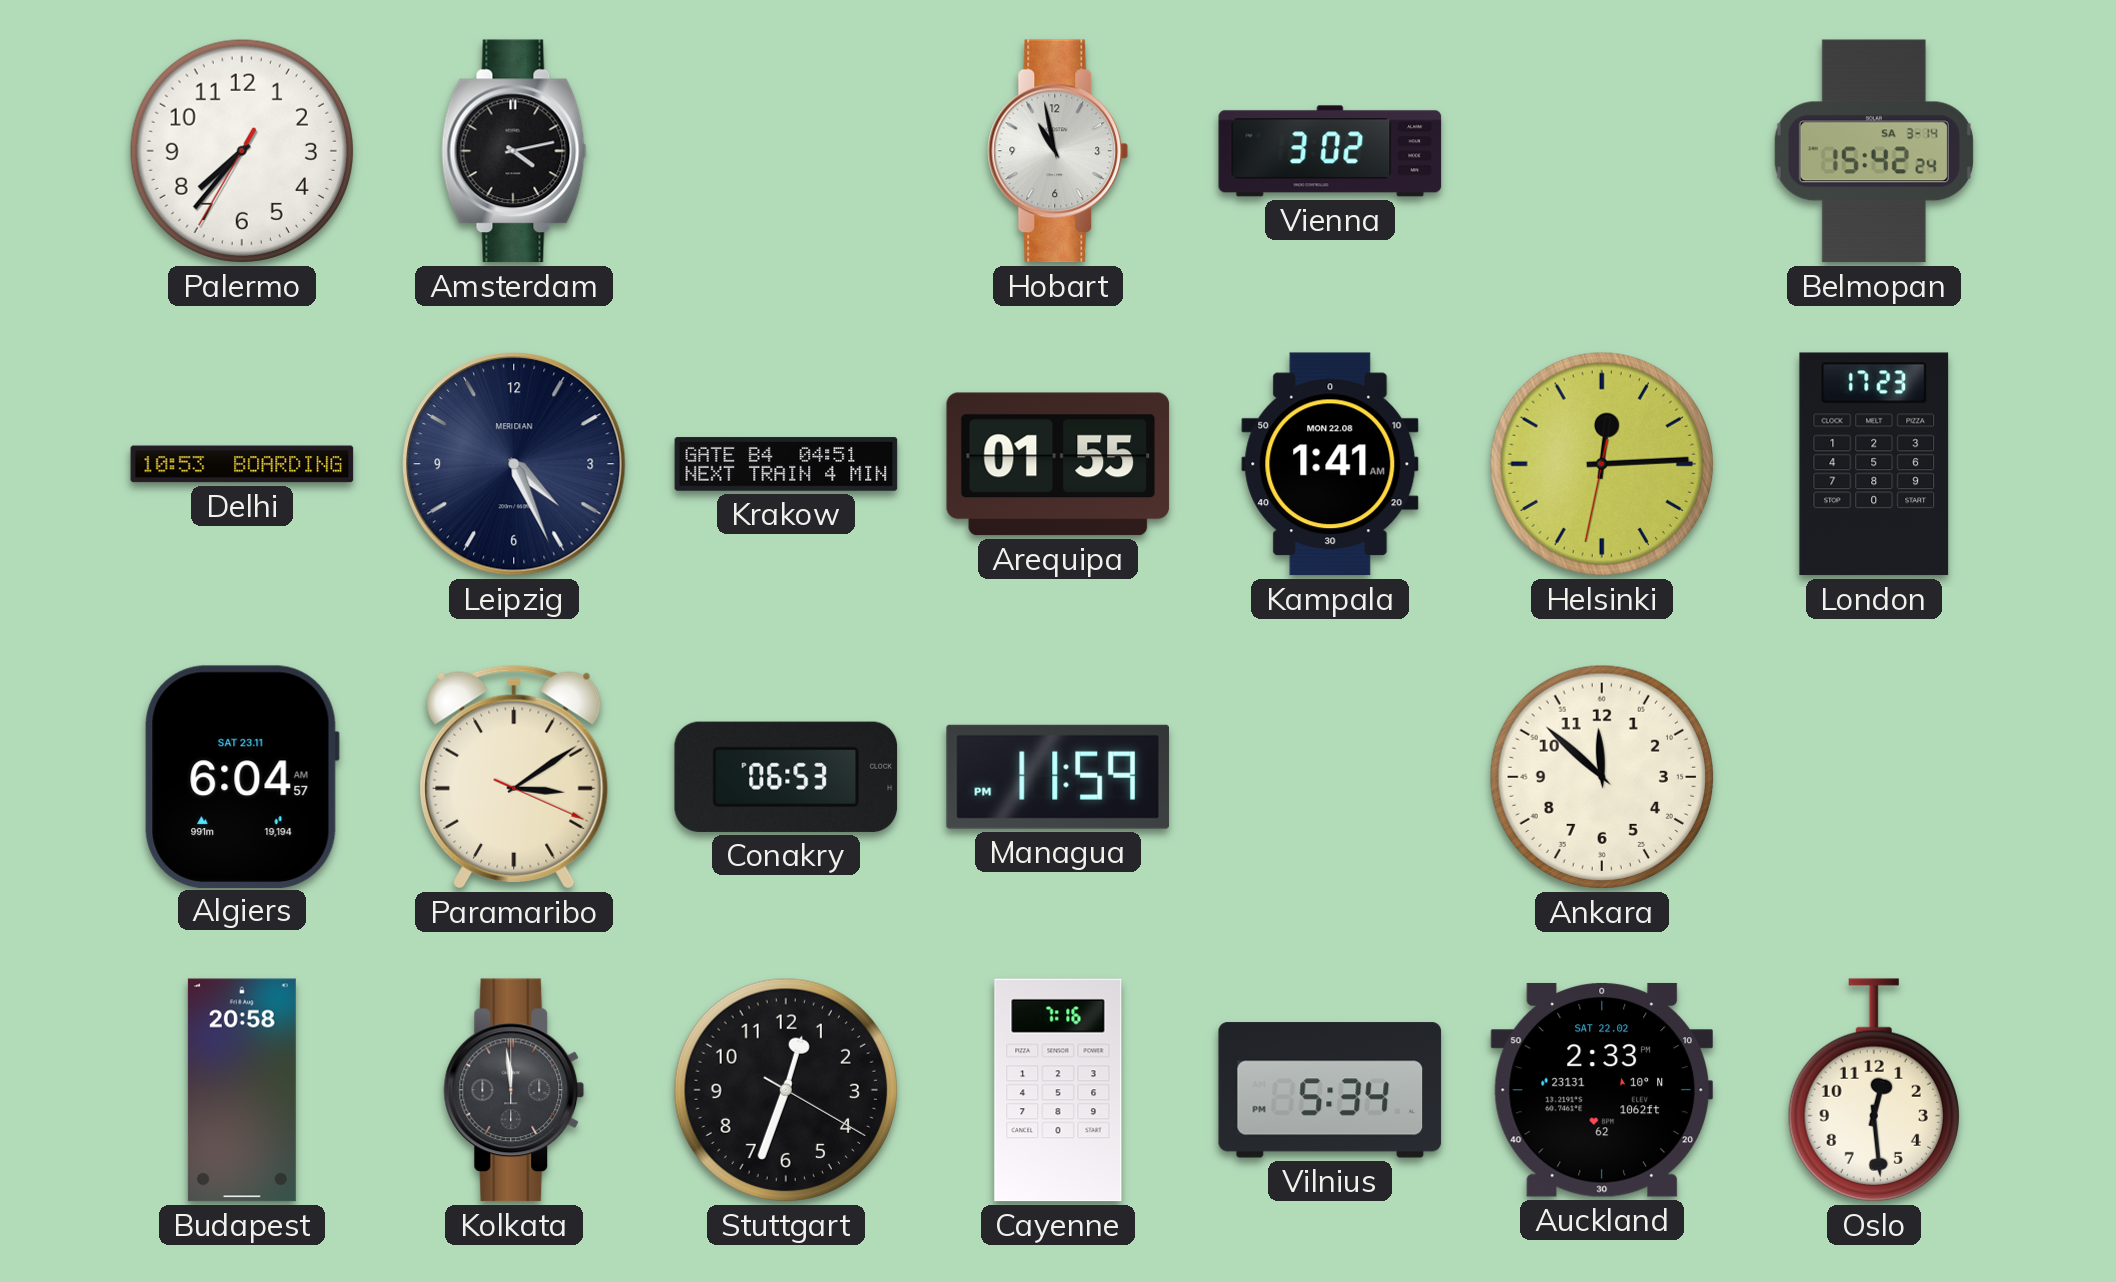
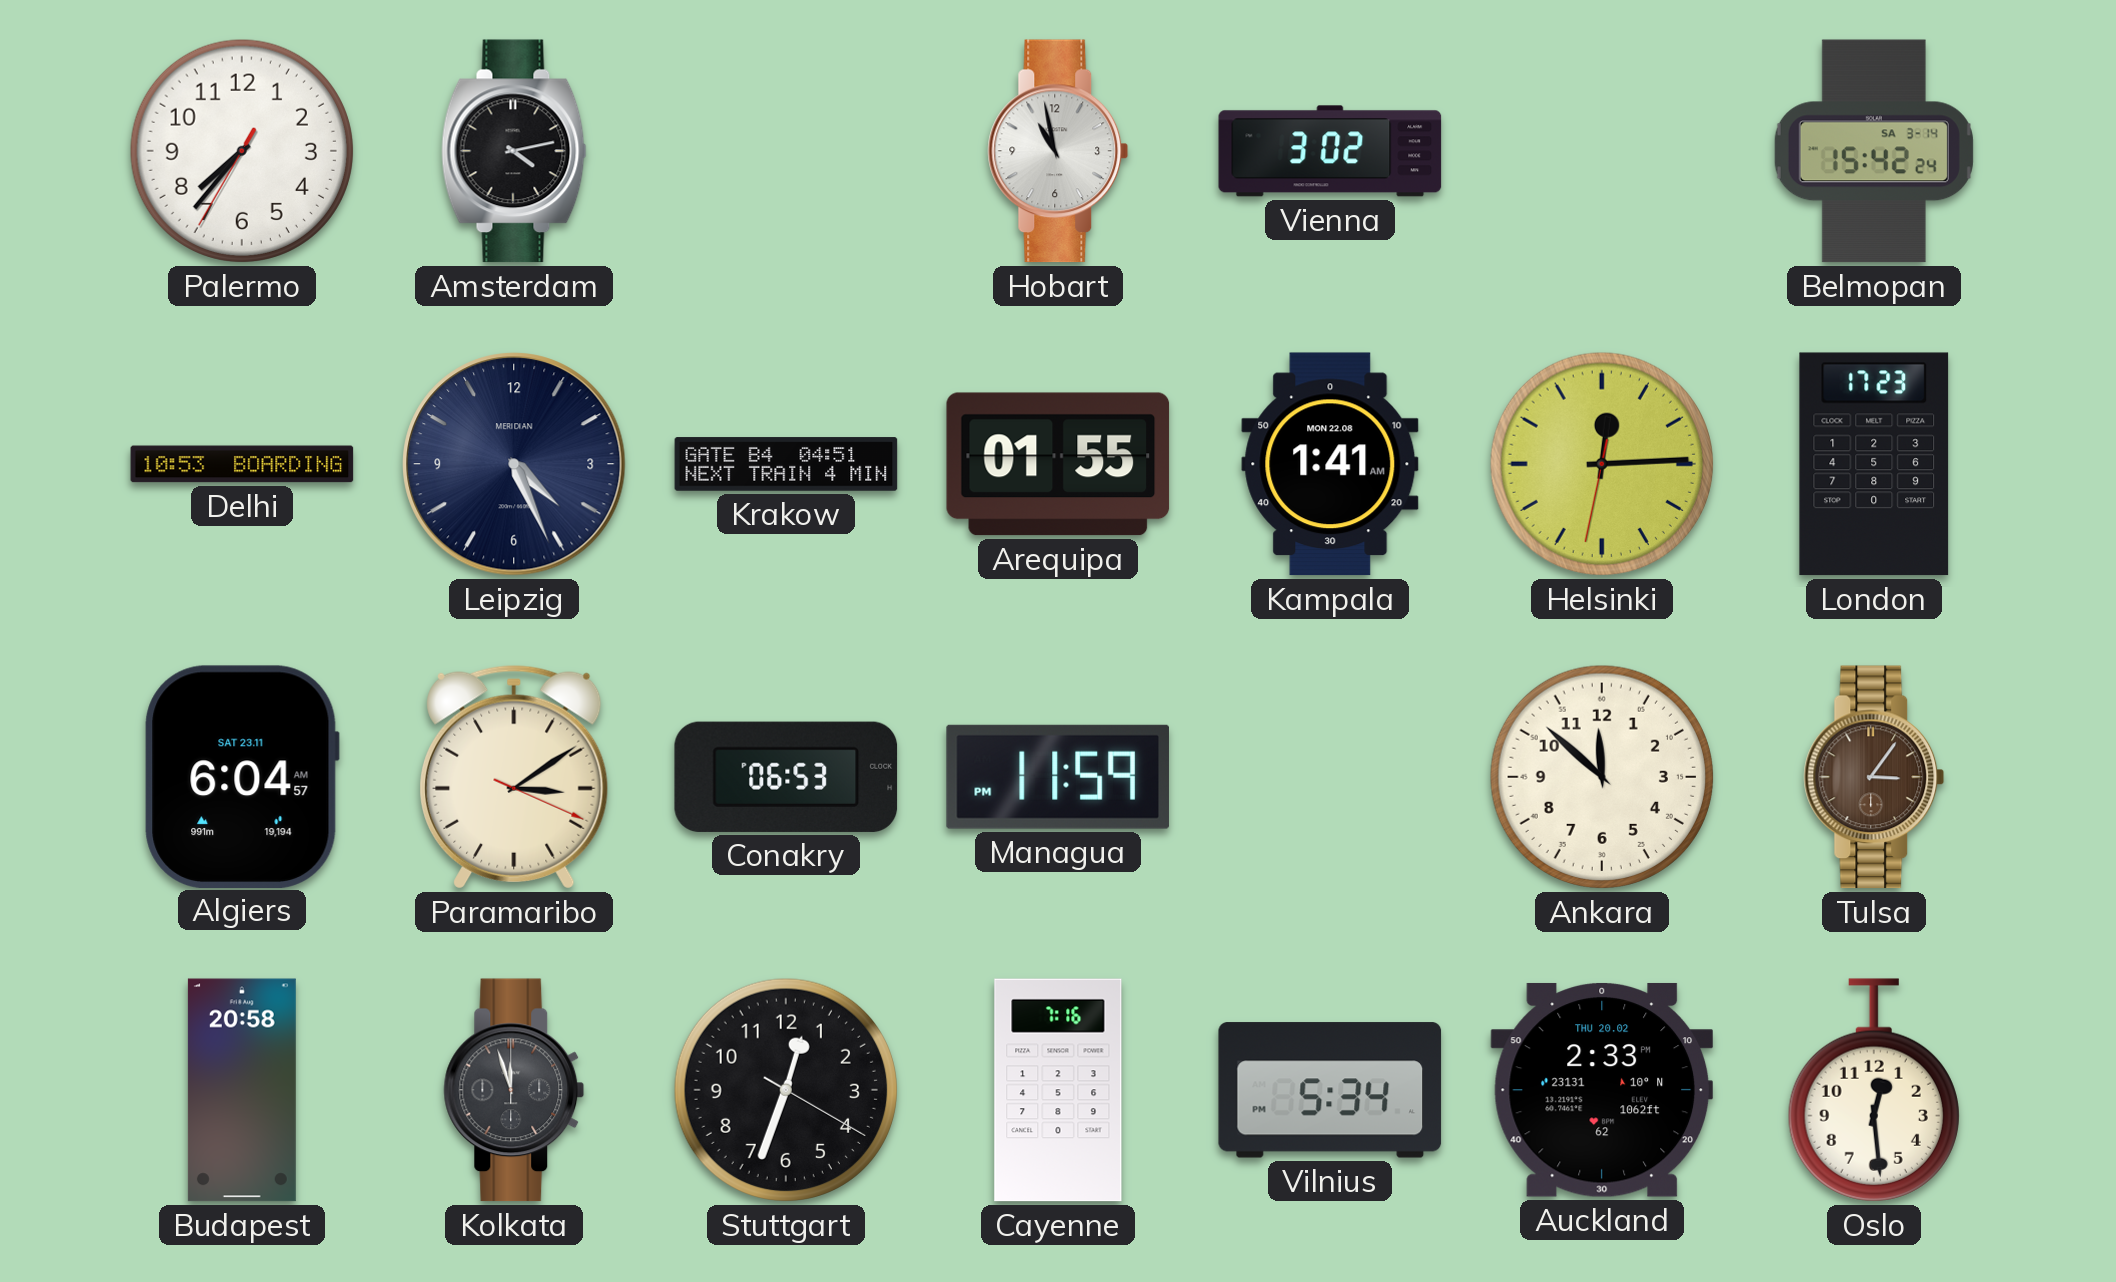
Tulsa: none -> 3:06 (1874, 777)
Kolkata: 11:59 -> 11:57 (514, 1090)
Auckland date: SAT 22.02 -> THU 20.02 (1601, 1090)
